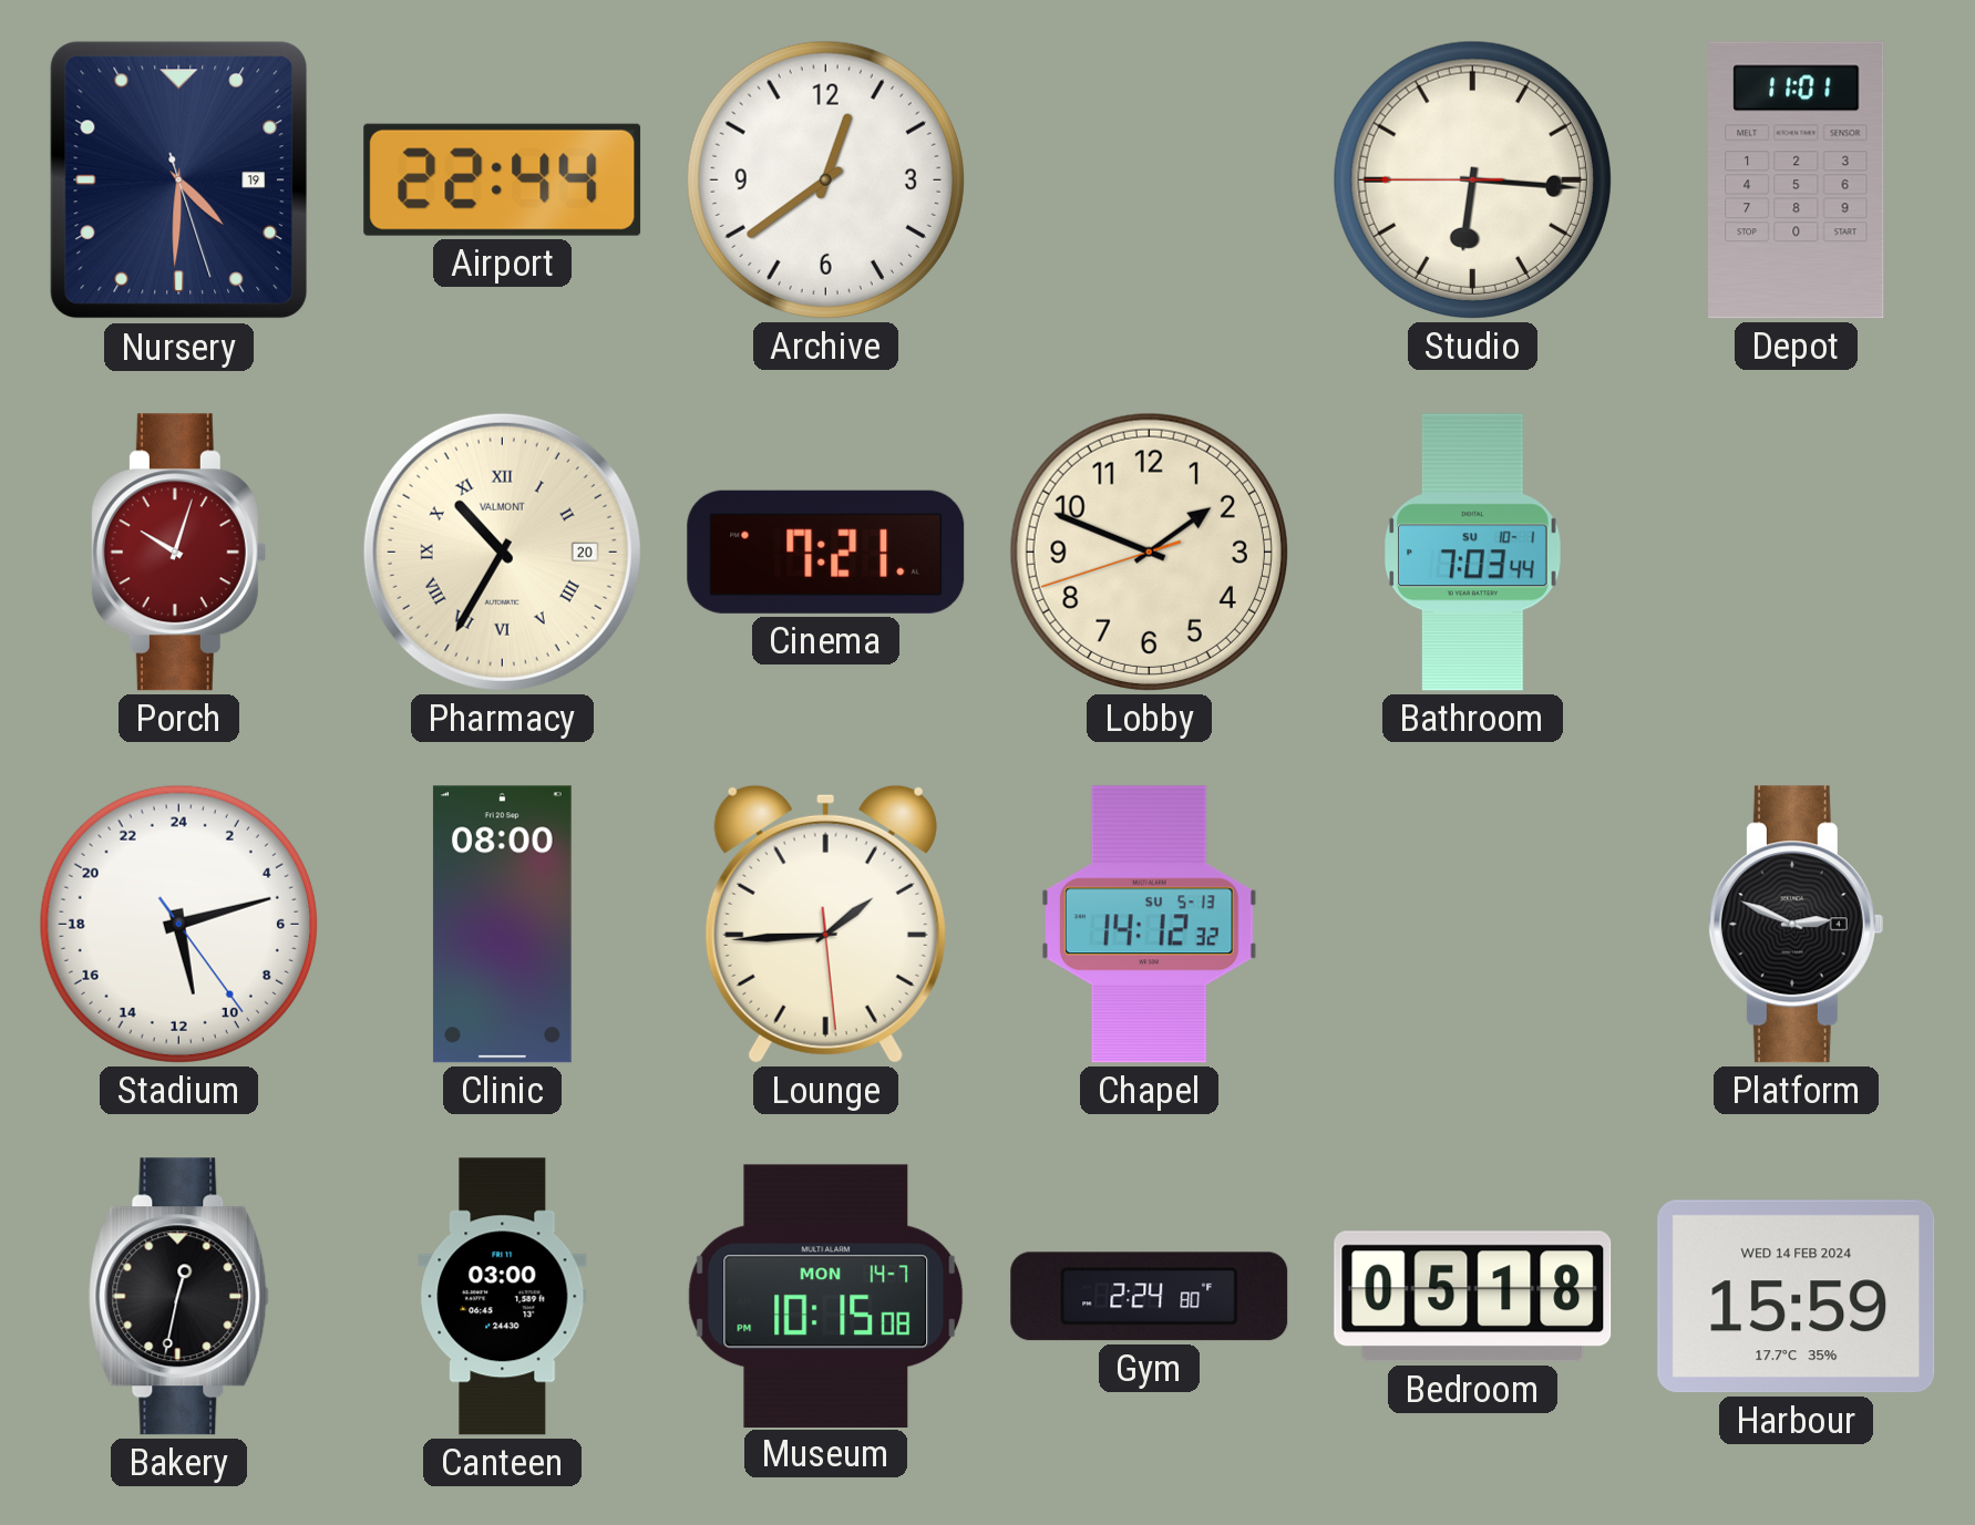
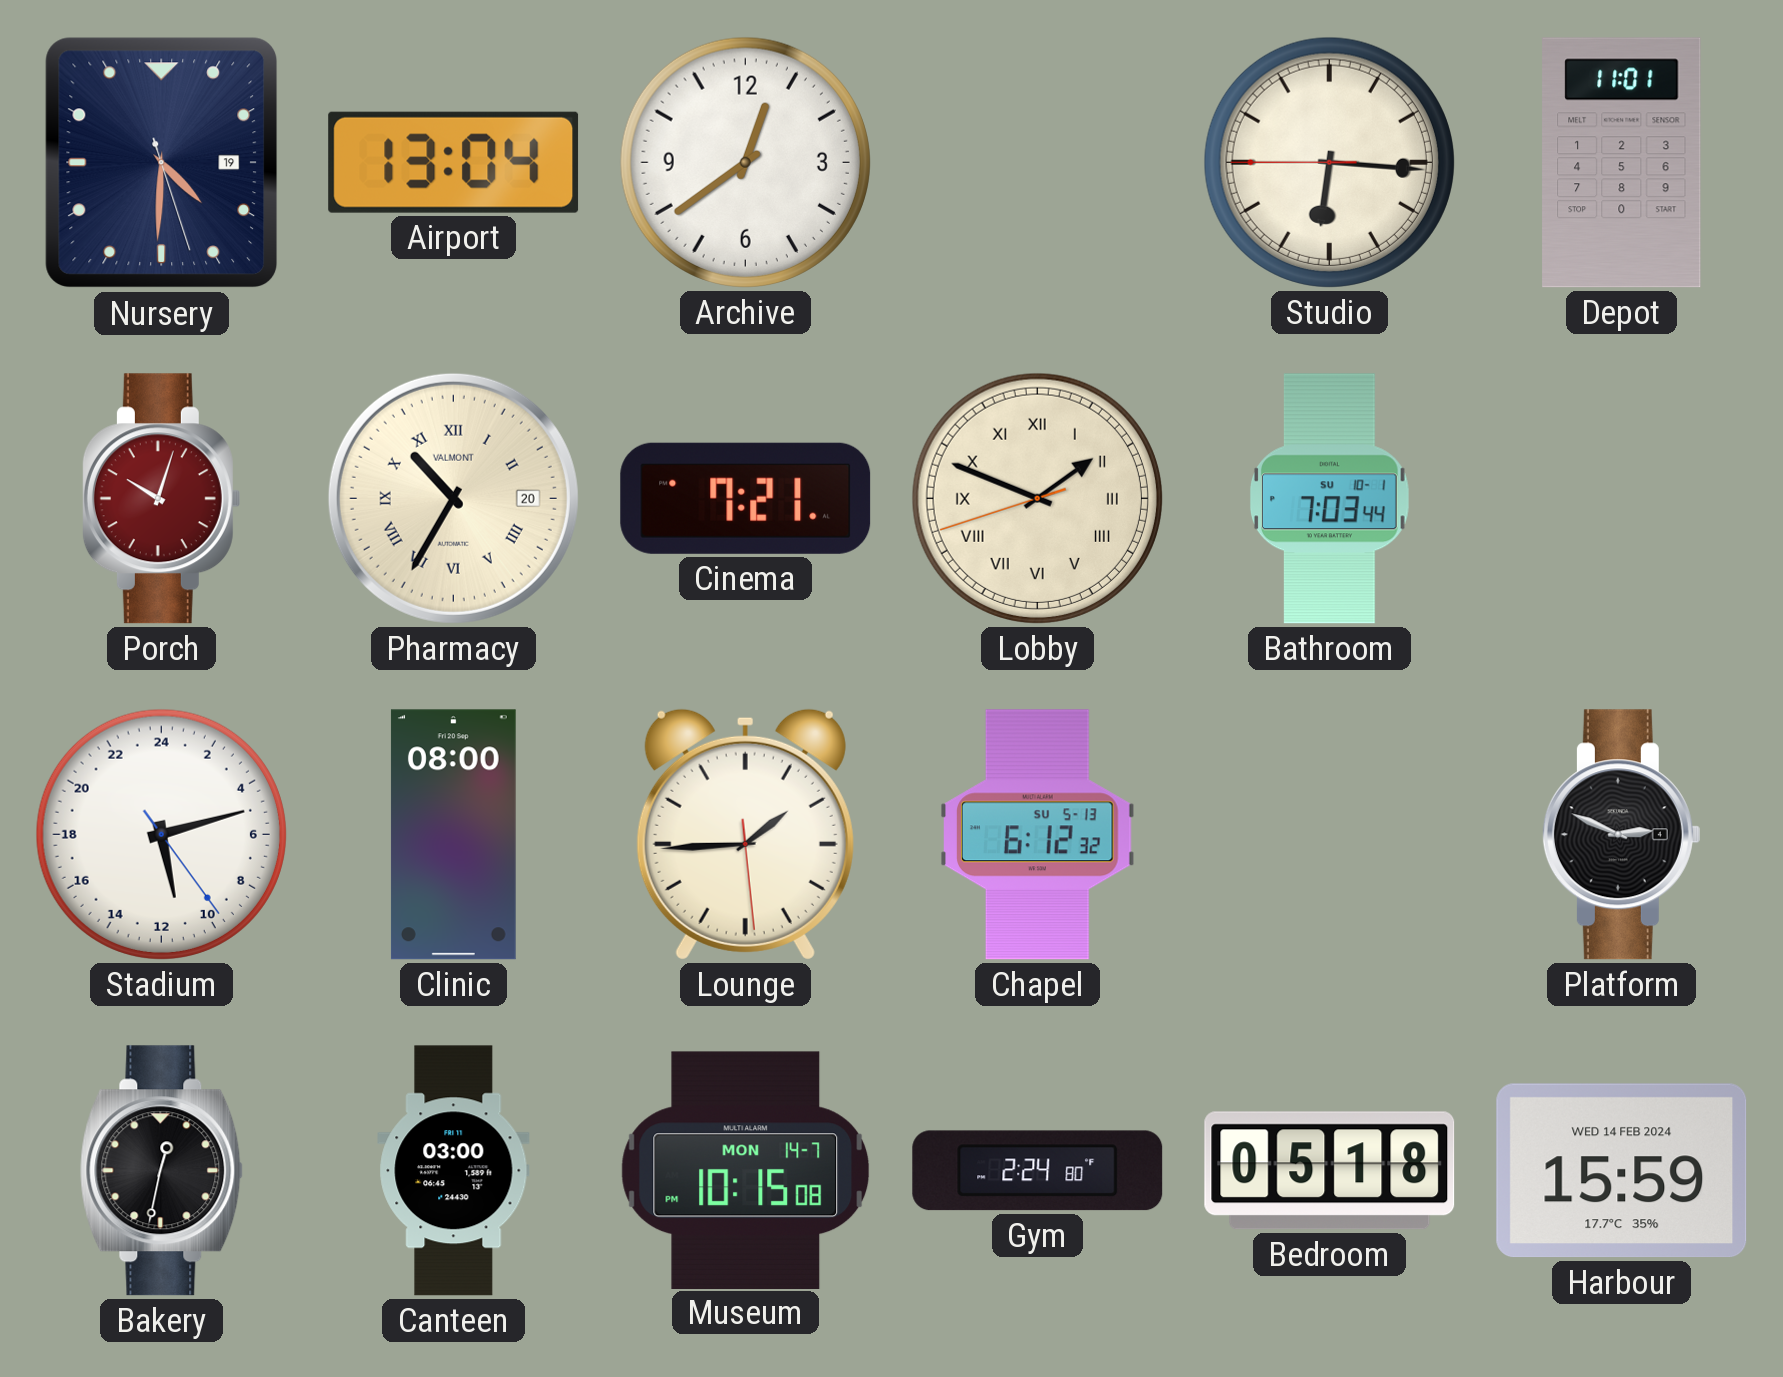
Airport: 22:44 -> 13:04 (454, 162)
Lobby numerals: Arabic -> Roman (1037, 498)
Chapel: 14:12 -> 6:12 (1038, 835)
